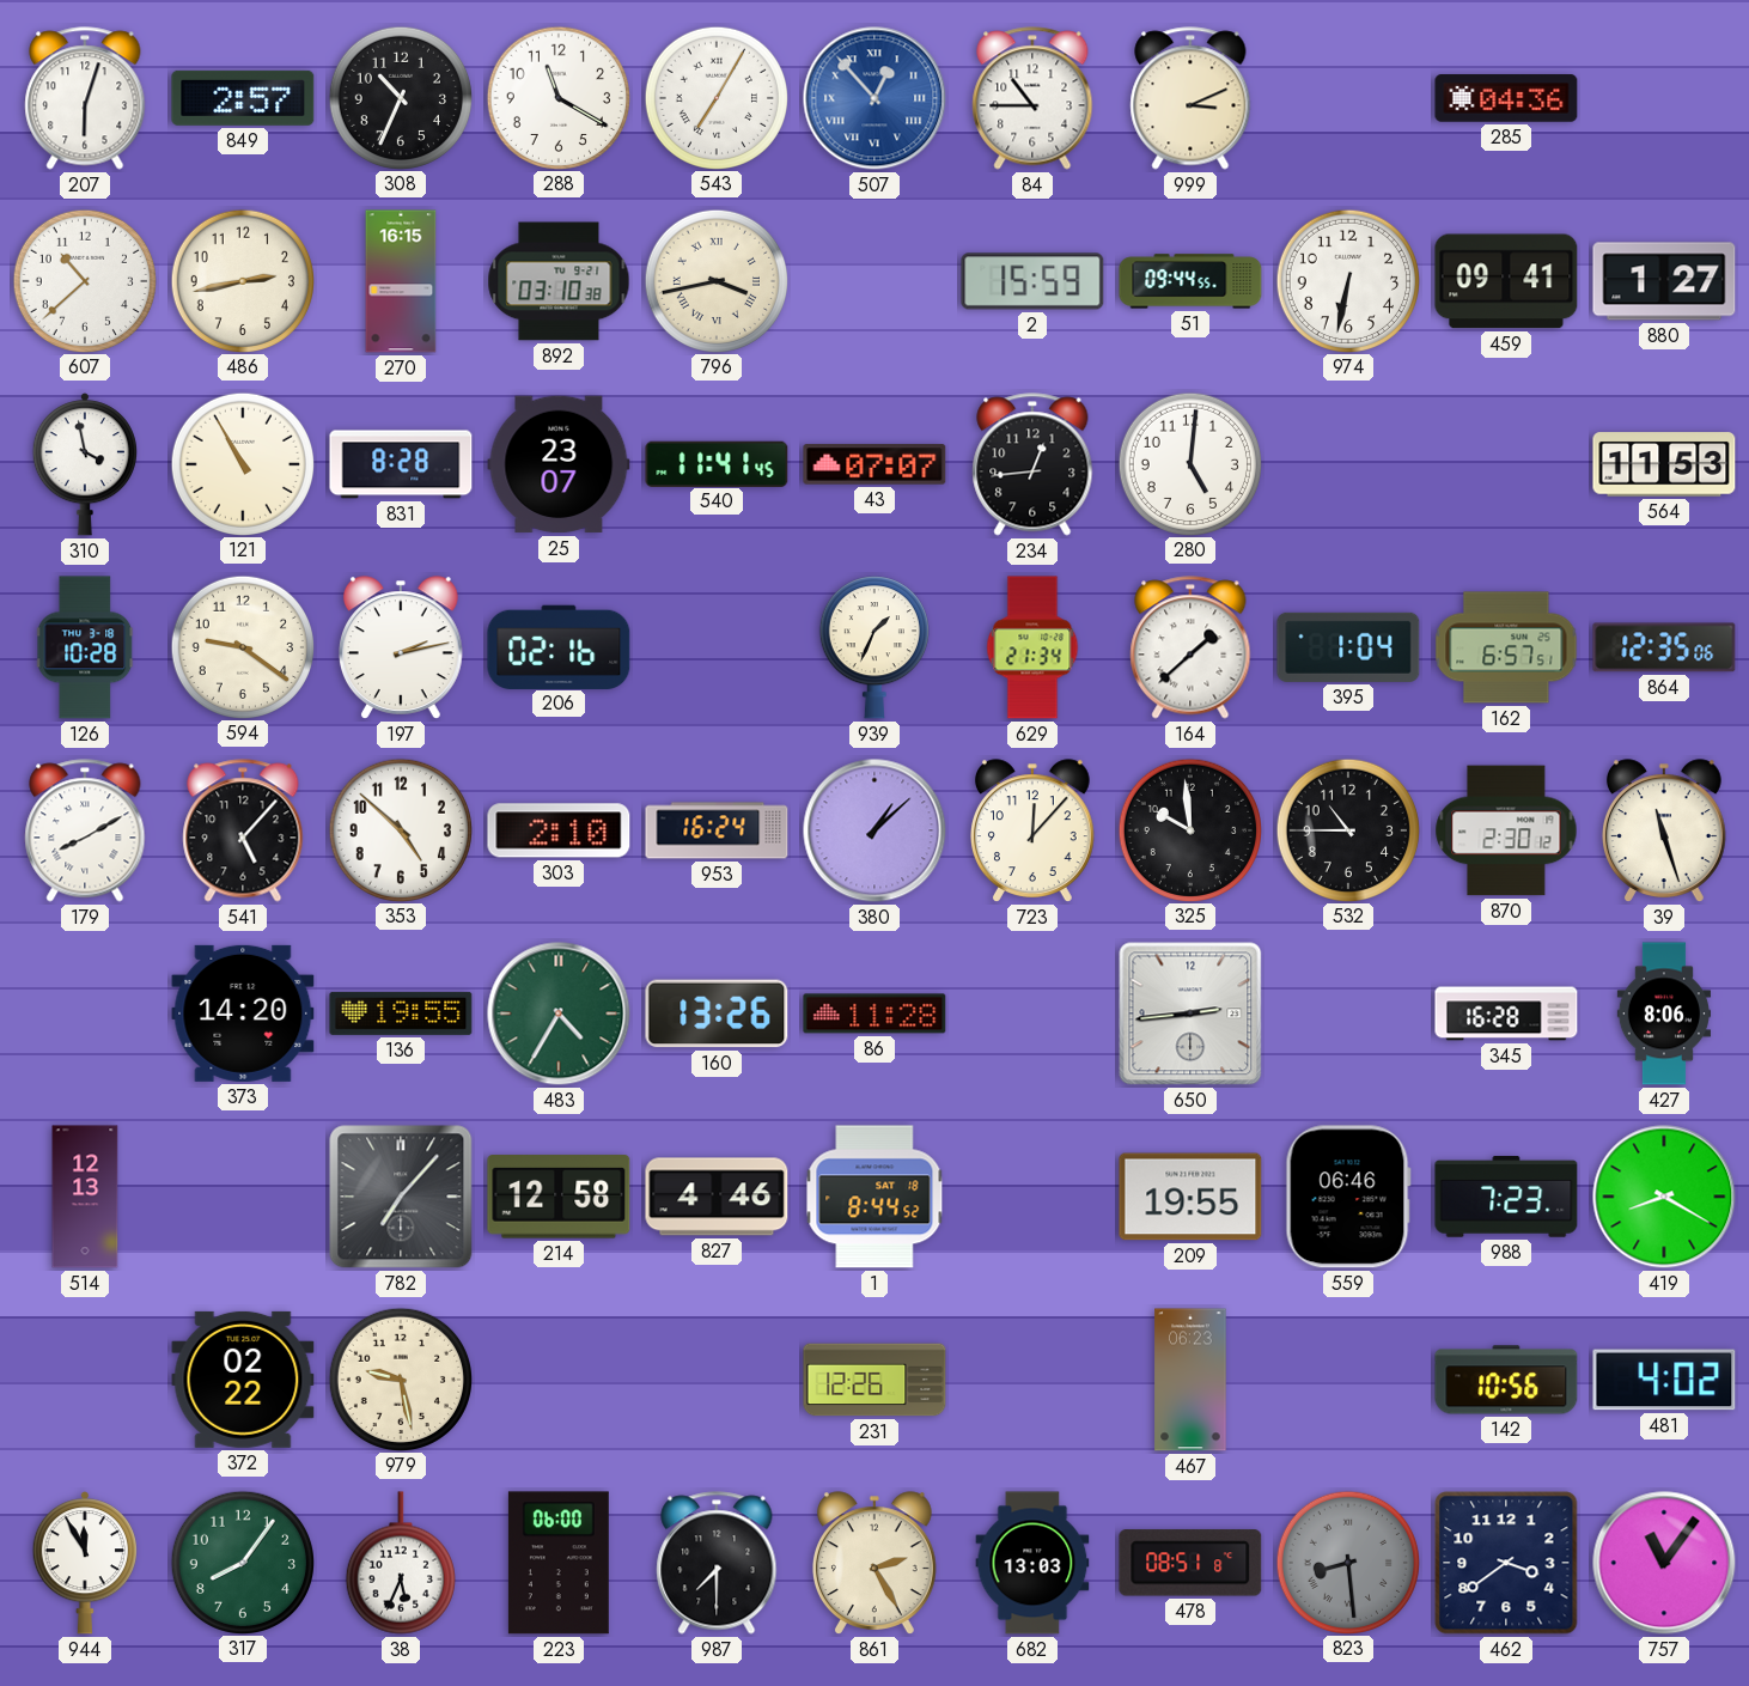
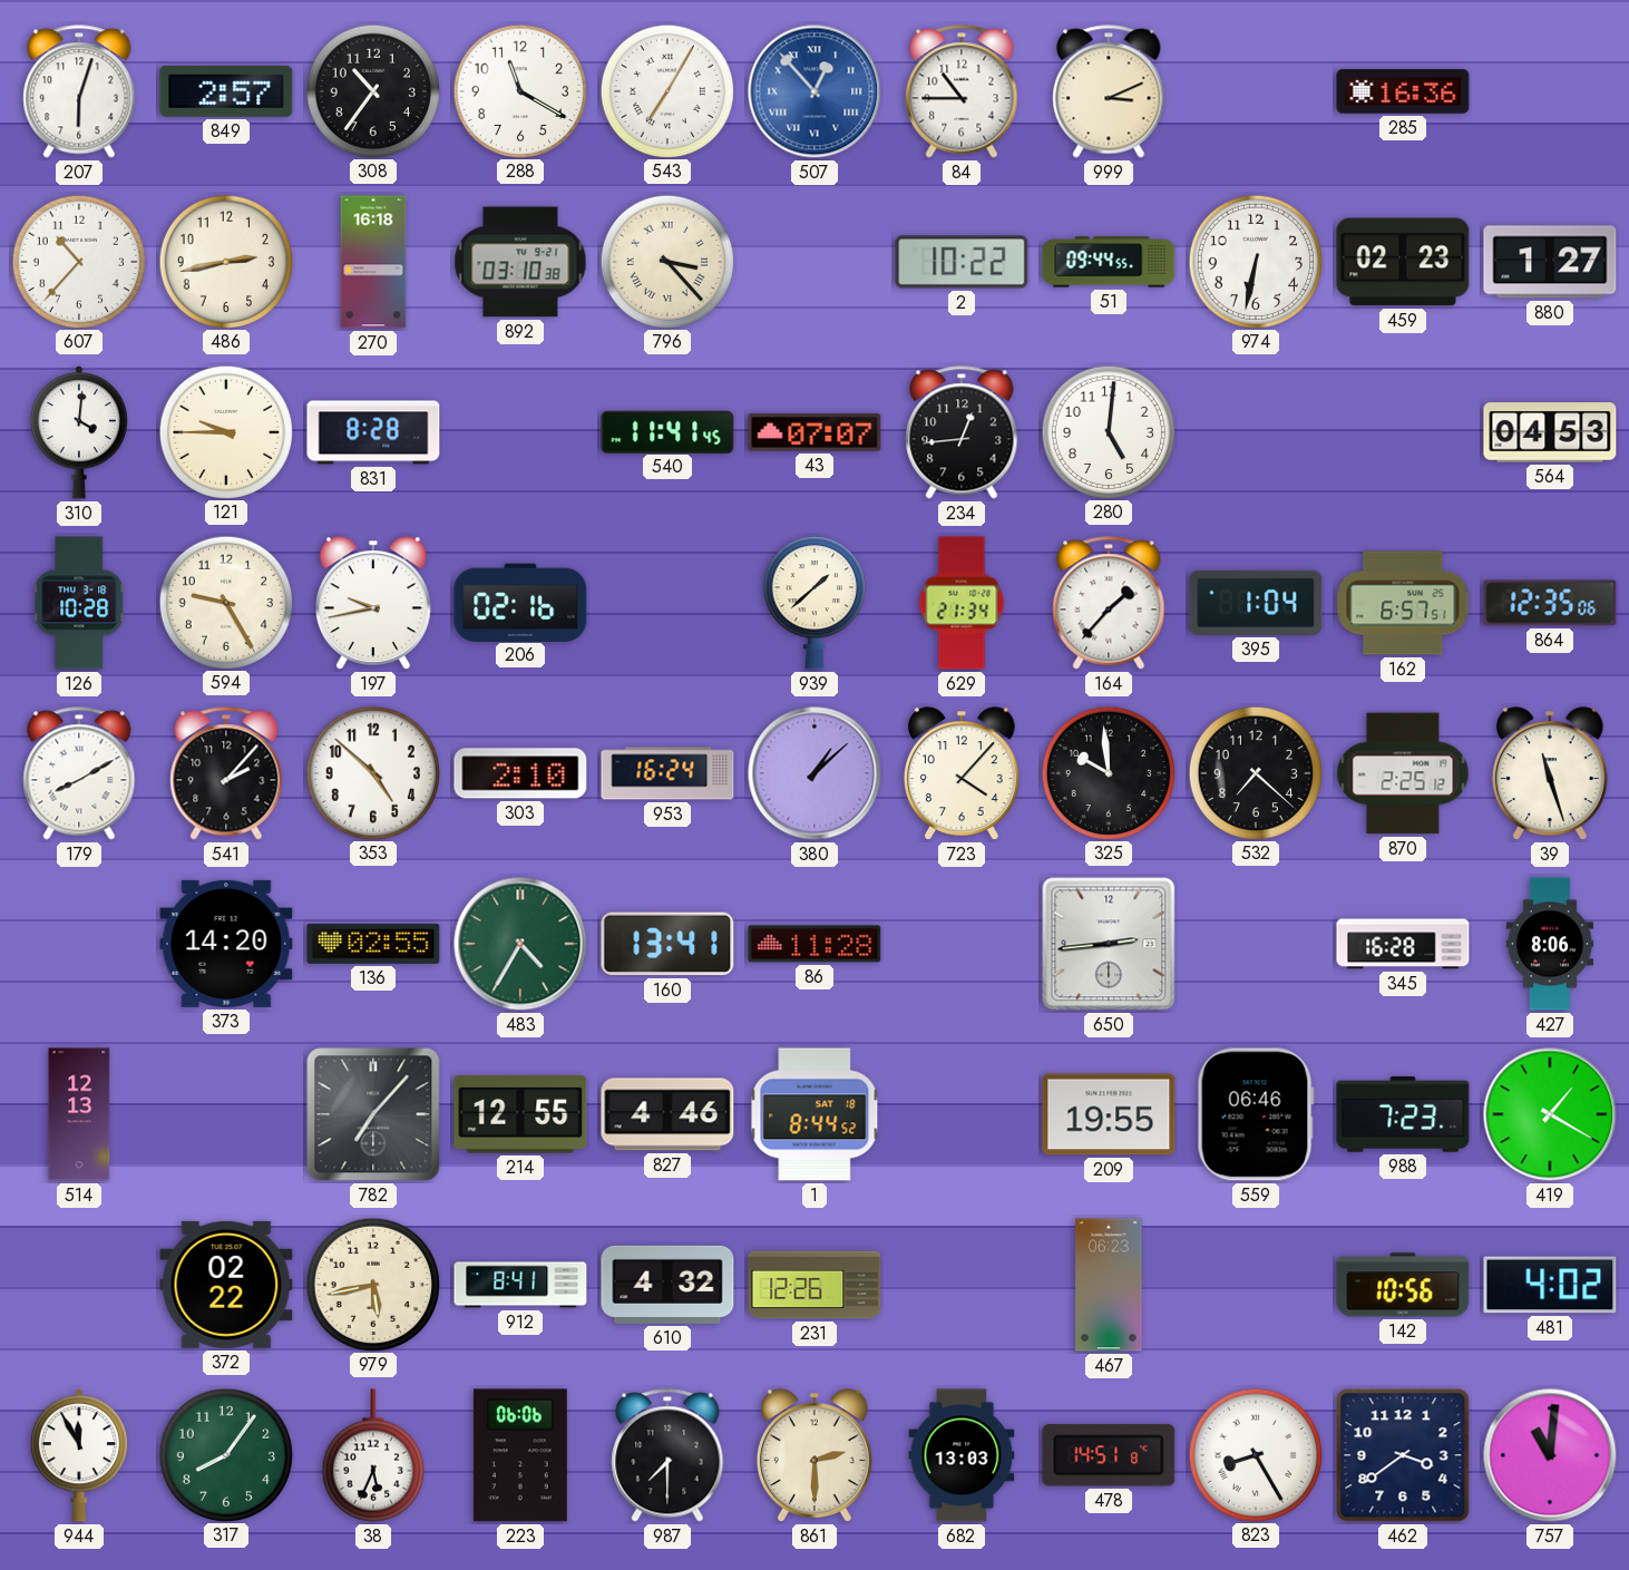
308: 10:34 -> 10:36 (372, 90)
285: 04:36 -> 16:36 (1403, 91)
607: 10:38 -> 10:37 (78, 261)
270: 16:15 -> 16:18 (373, 262)
796: 3:43 -> 3:23 (666, 261)
2: 15:59 -> 10:22 (962, 262)
459: 09:41 -> 02:23 (1403, 262)
310: 3:58 -> 4:01 (79, 432)
121: 10:55 -> 9:45 (225, 431)
25: 23:07 -> none (559, 464)
564: 11:53 -> 04:53 (1550, 432)
594: 9:21 -> 9:25 (225, 602)
197: 2:13 -> 9:43 (373, 603)
939: 1:34 -> 1:38 (814, 603)
164: 1:38 -> 1:37 (1109, 603)
541: 5:07 -> 2:07 (226, 773)
723: 12:07 -> 4:07 (962, 773)
532: 10:45 -> 7:22 (1255, 772)
870: 2:30 -> 2:25 (1403, 773)
136: 19:55 -> 02:55 (373, 944)
160: 13:26 -> 13:41 (667, 944)
214: 12:58 -> 12:55 (520, 1114)
419: 8:20 -> 1:20 (1550, 1114)
979: 9:28 -> 5:43 (372, 1284)
912: none -> 8:41 (520, 1285)
610: none -> 4:32 (667, 1285)
223: 06:00 -> 06:06 (520, 1455)
861: 2:25 -> 2:30 (814, 1455)
478: 08:51 -> 14:51 (1109, 1455)
823: 8:29 -> 8:25 (1255, 1454)
823 dial: grey -> white (1255, 1454)
757: 11:06 -> 11:01 (1550, 1455)
